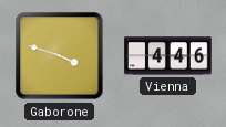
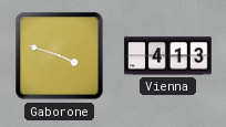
Vienna: 4:46 -> 4:13 (168, 56)
